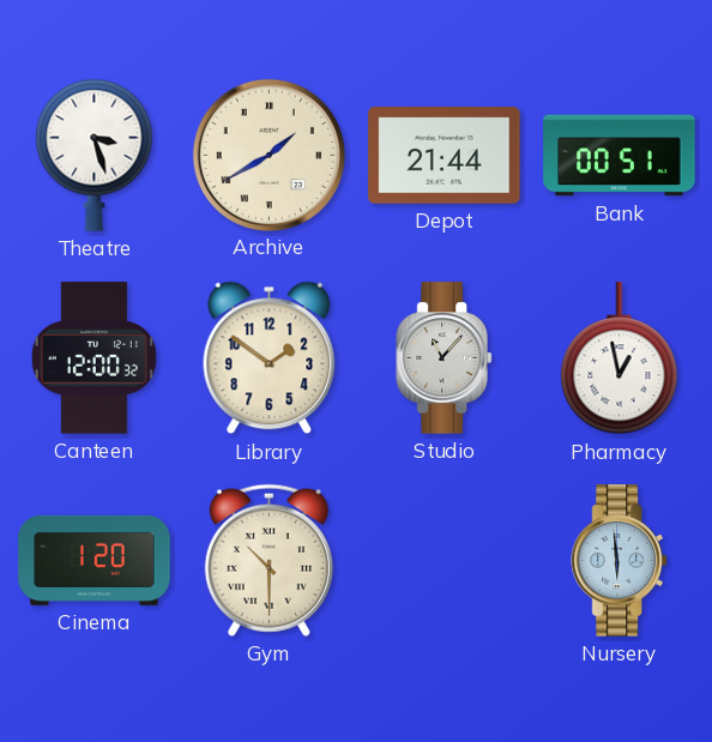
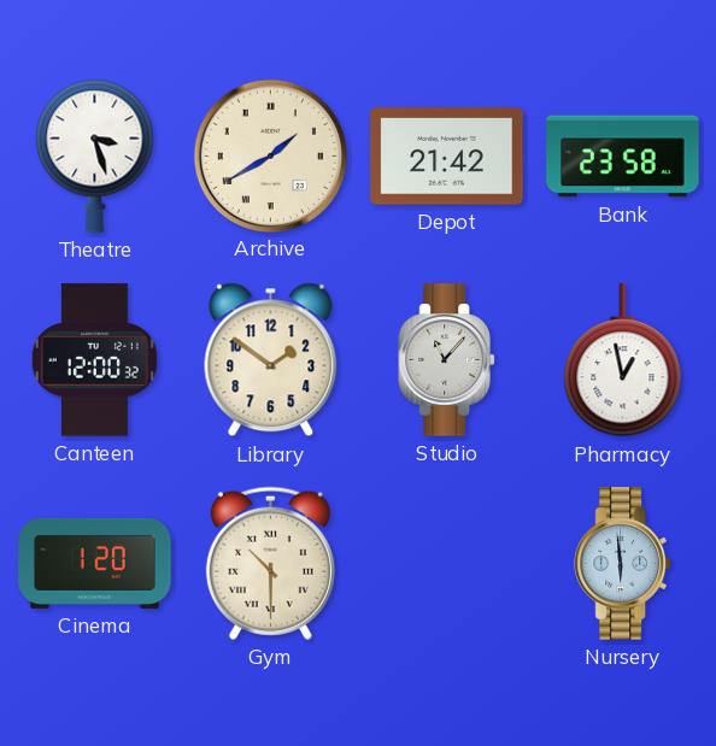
Depot: 21:44 -> 21:42 (447, 157)
Bank: 00:51 -> 23:58 (623, 157)
